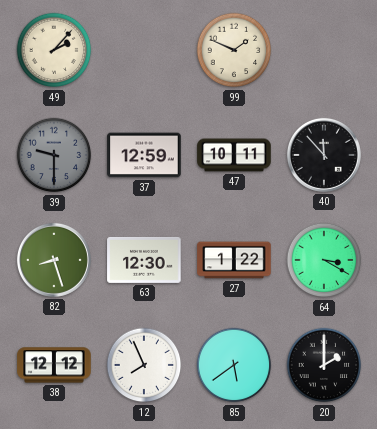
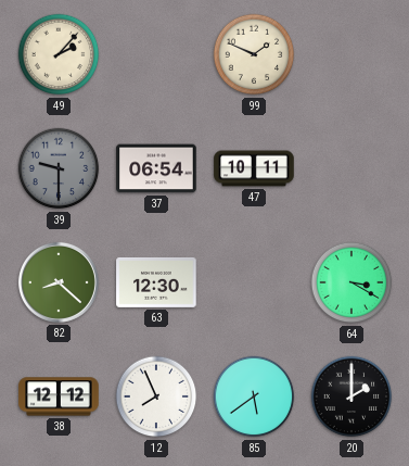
37: 12:59 -> 06:54 (156, 168)
40: 11:53 -> none (324, 155)
82: 8:27 -> 8:22 (59, 282)
27: 1:22 -> none (234, 260)
